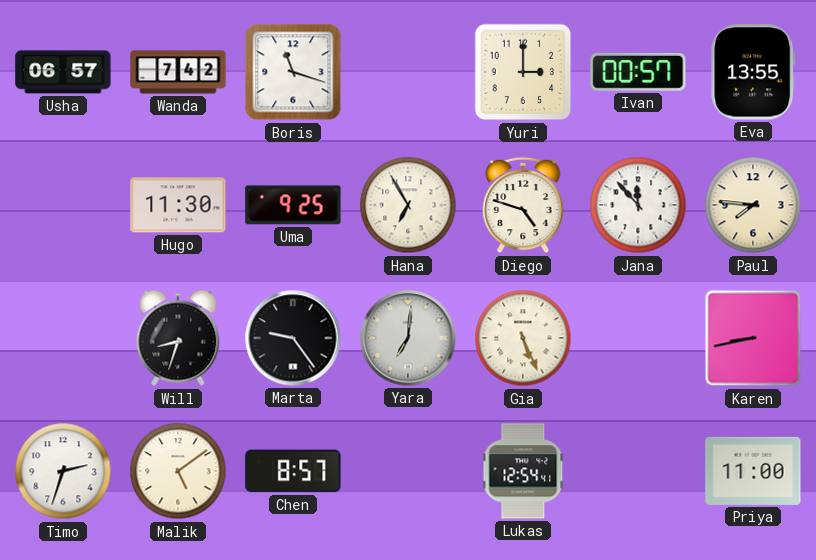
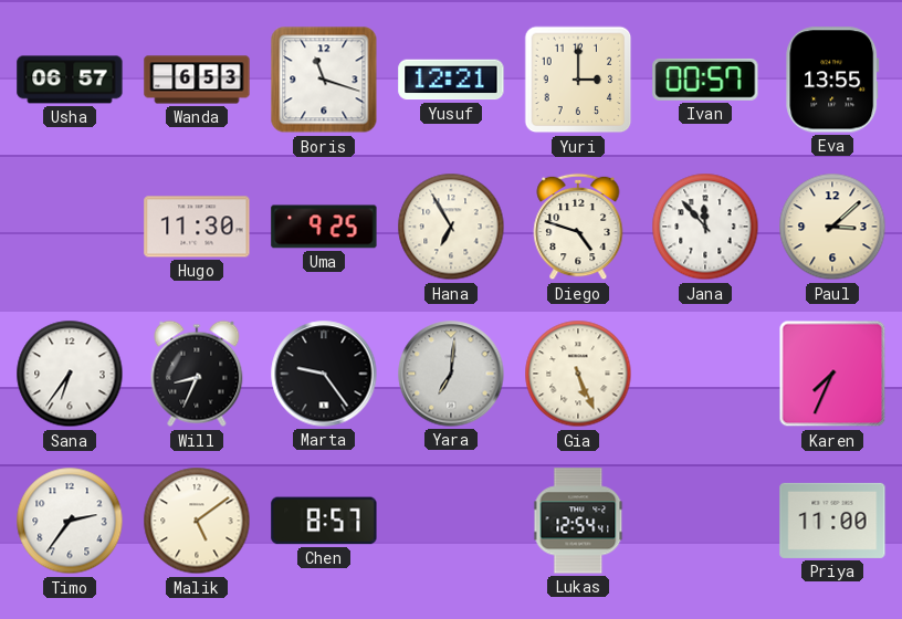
Wanda: 7:42 -> 6:53 (197, 80)
Yusuf: none -> 12:21 (451, 80)
Paul: 7:46 -> 3:08 (832, 227)
Sana: none -> 6:36 (70, 374)
Will: 8:33 -> 8:34 (197, 374)
Karen: 8:43 -> 7:34 (832, 374)
Timo: 2:33 -> 2:36 (70, 521)
